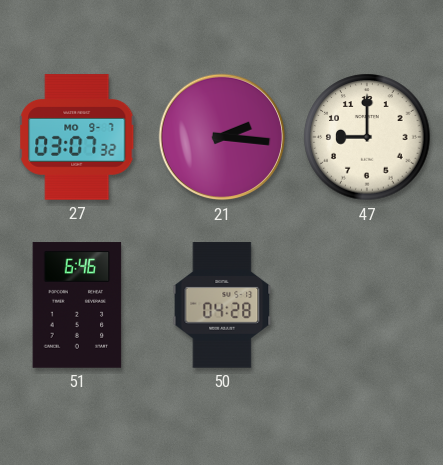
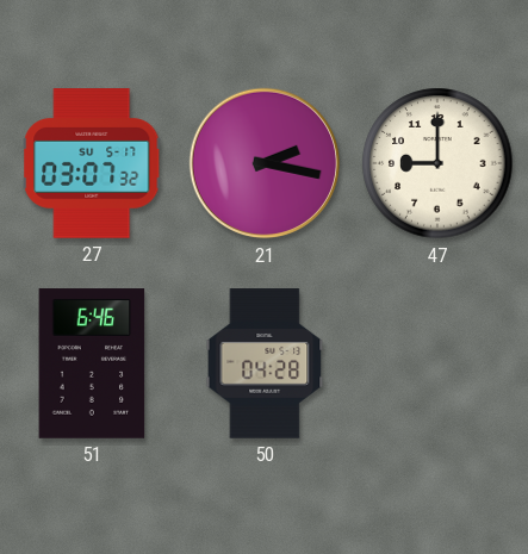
27 date: MO 9-7 -> SU 5-17 (92, 163)
21: 2:16 -> 2:17 (265, 163)
